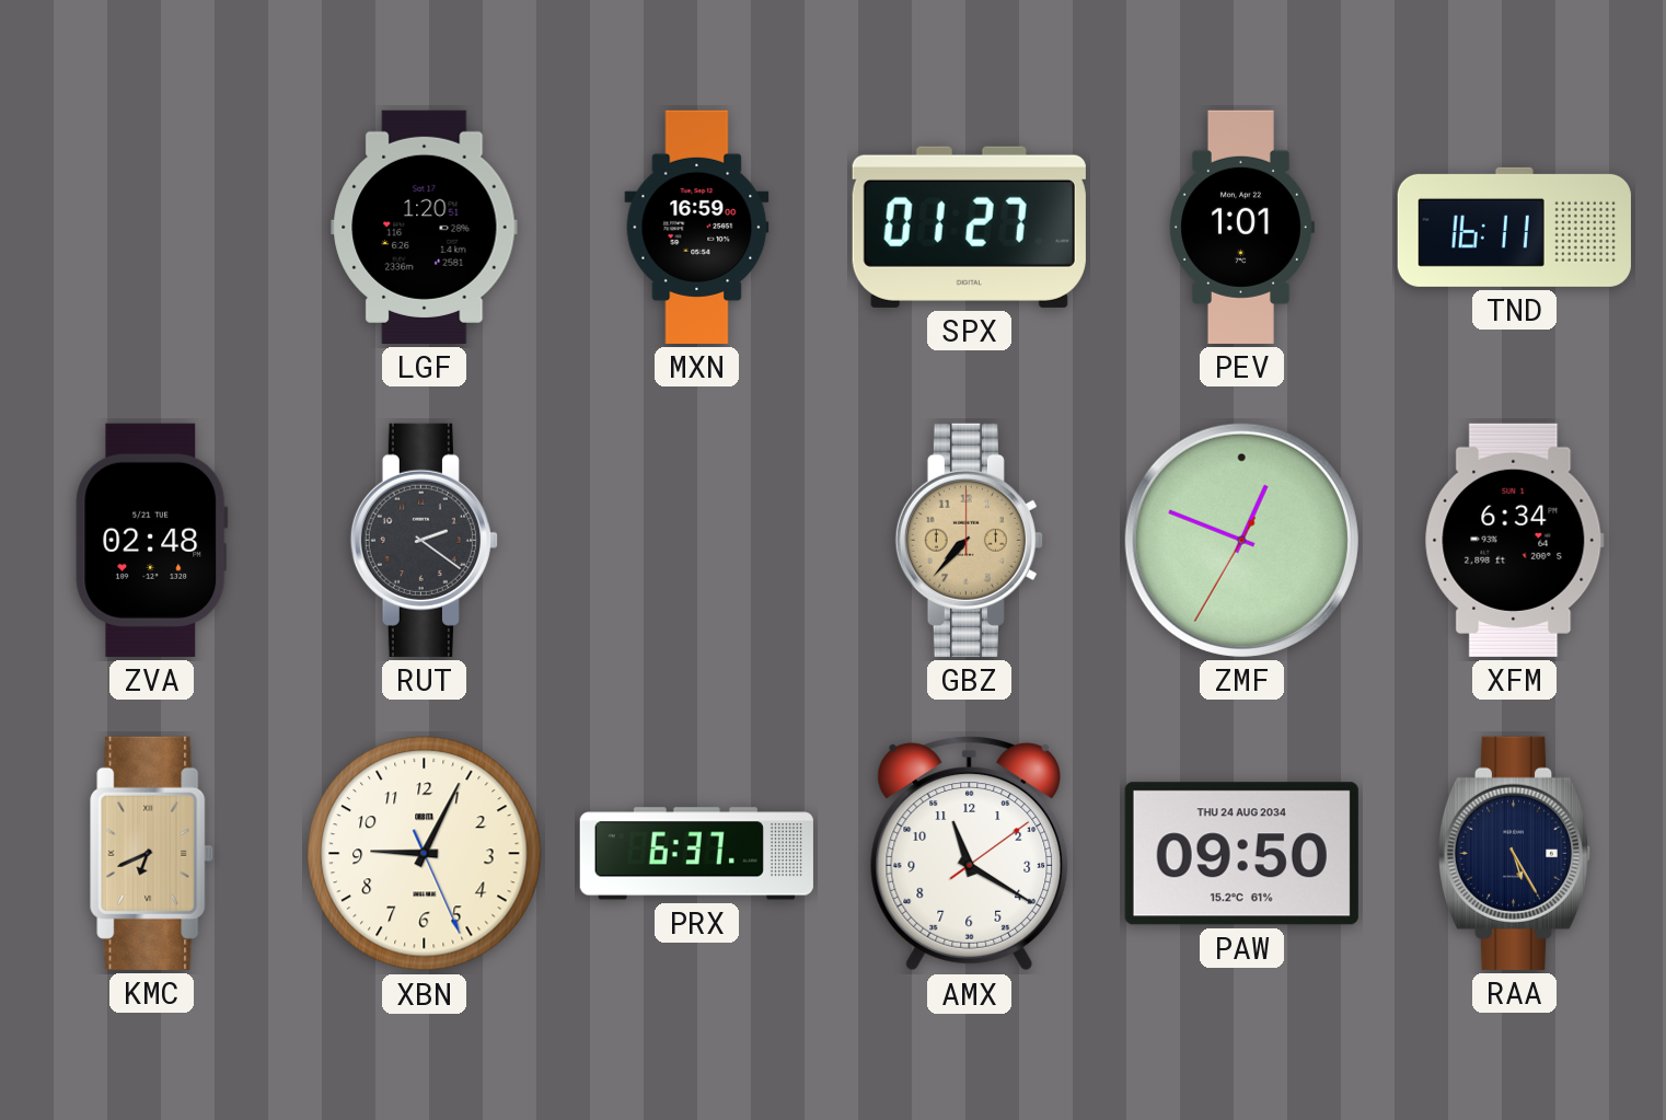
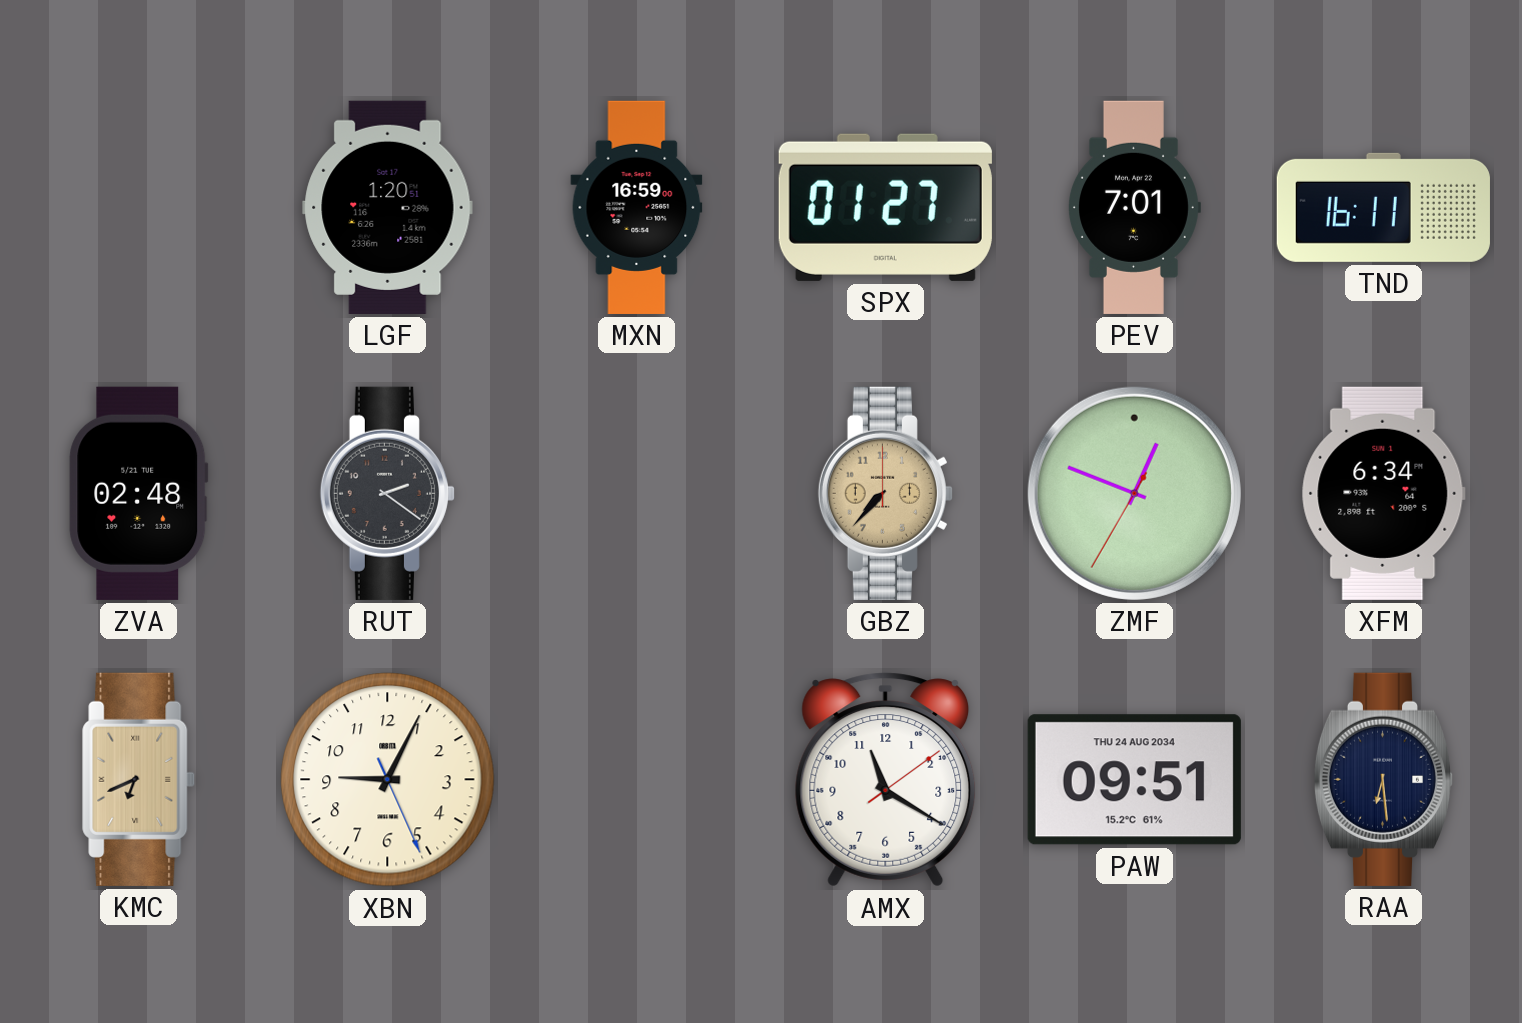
PEV: 1:01 -> 7:01 (1134, 207)
PRX: 6:37 -> none (696, 854)
PAW: 09:50 -> 09:51 (1134, 780)
RAA: 5:25 -> 6:29 (1384, 779)
